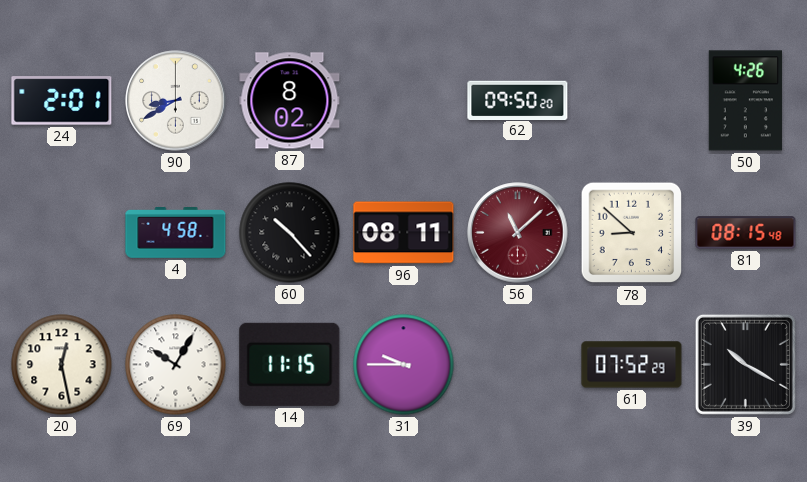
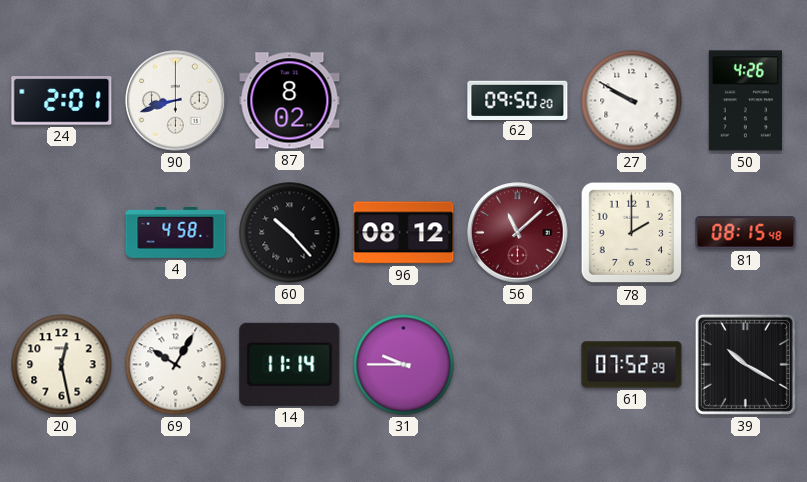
90: 8:40 -> 8:42 (176, 101)
27: none -> 9:50 (632, 101)
96: 08:11 -> 08:12 (404, 233)
78: 8:52 -> 2:00 (632, 233)
14: 11:15 -> 11:14 (290, 364)
